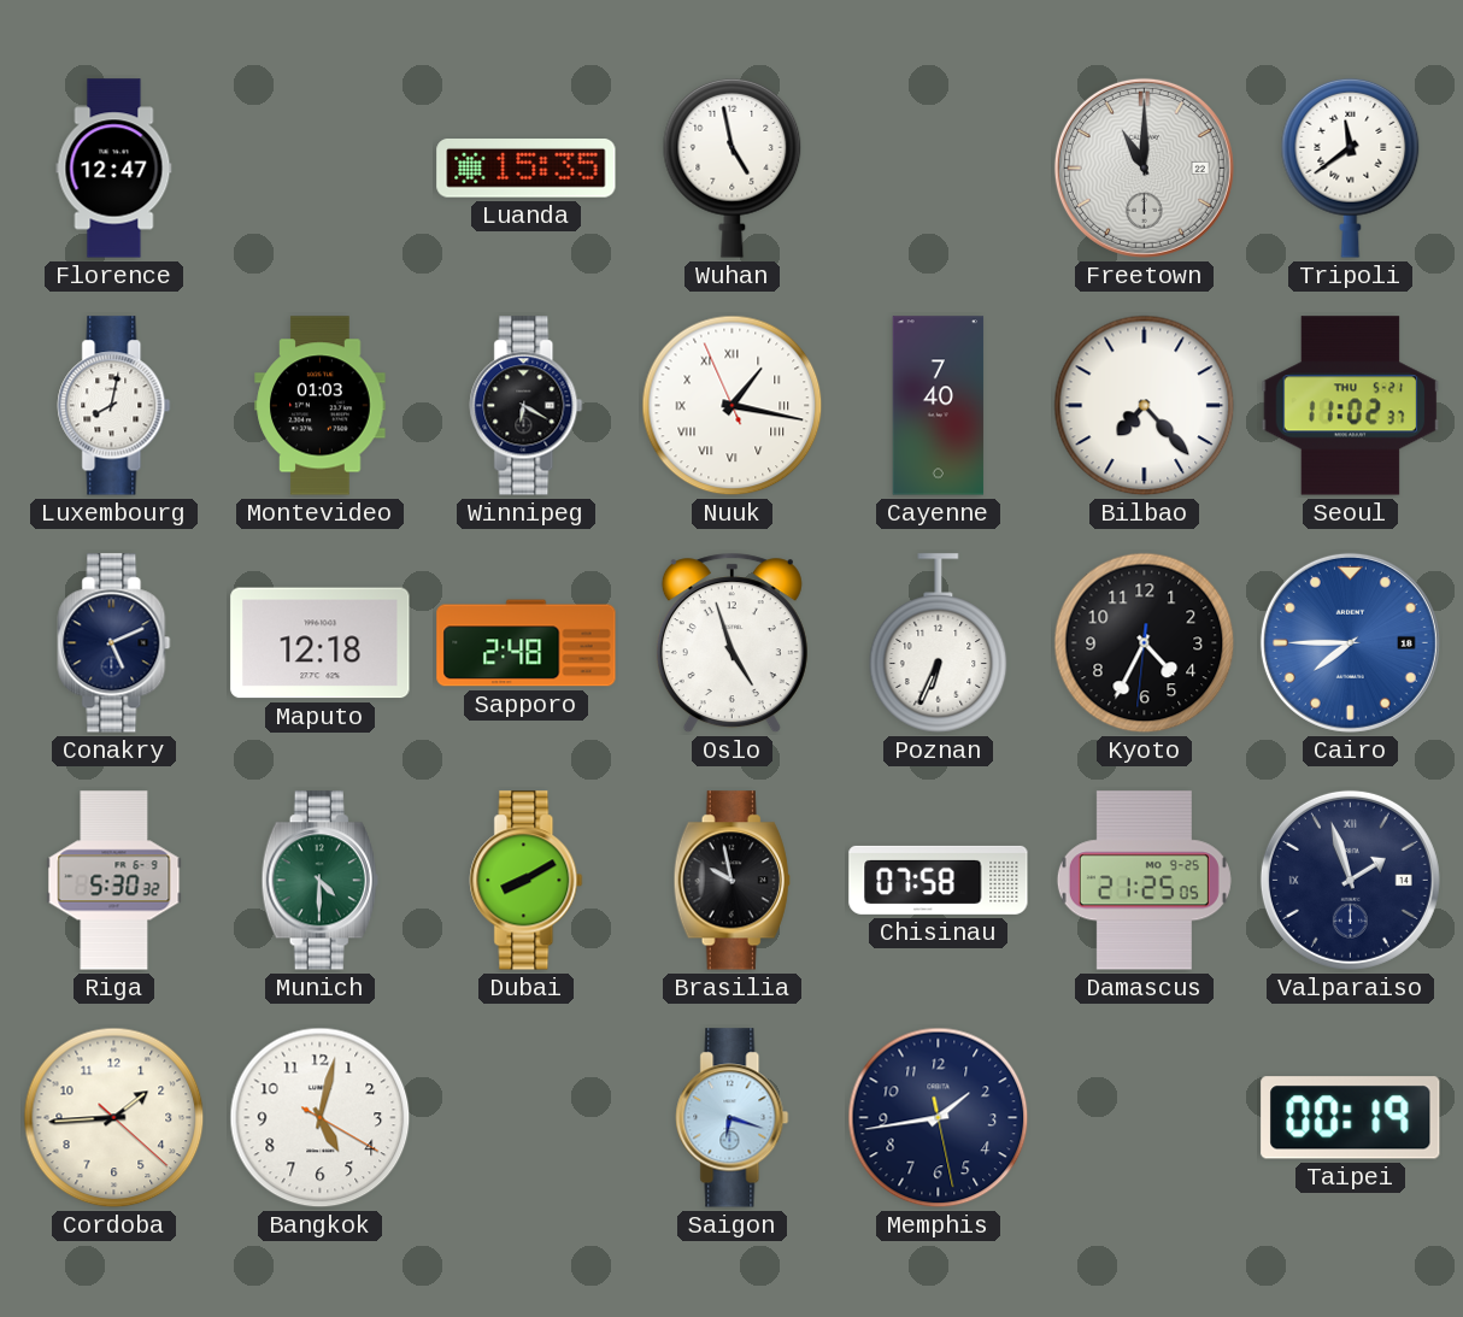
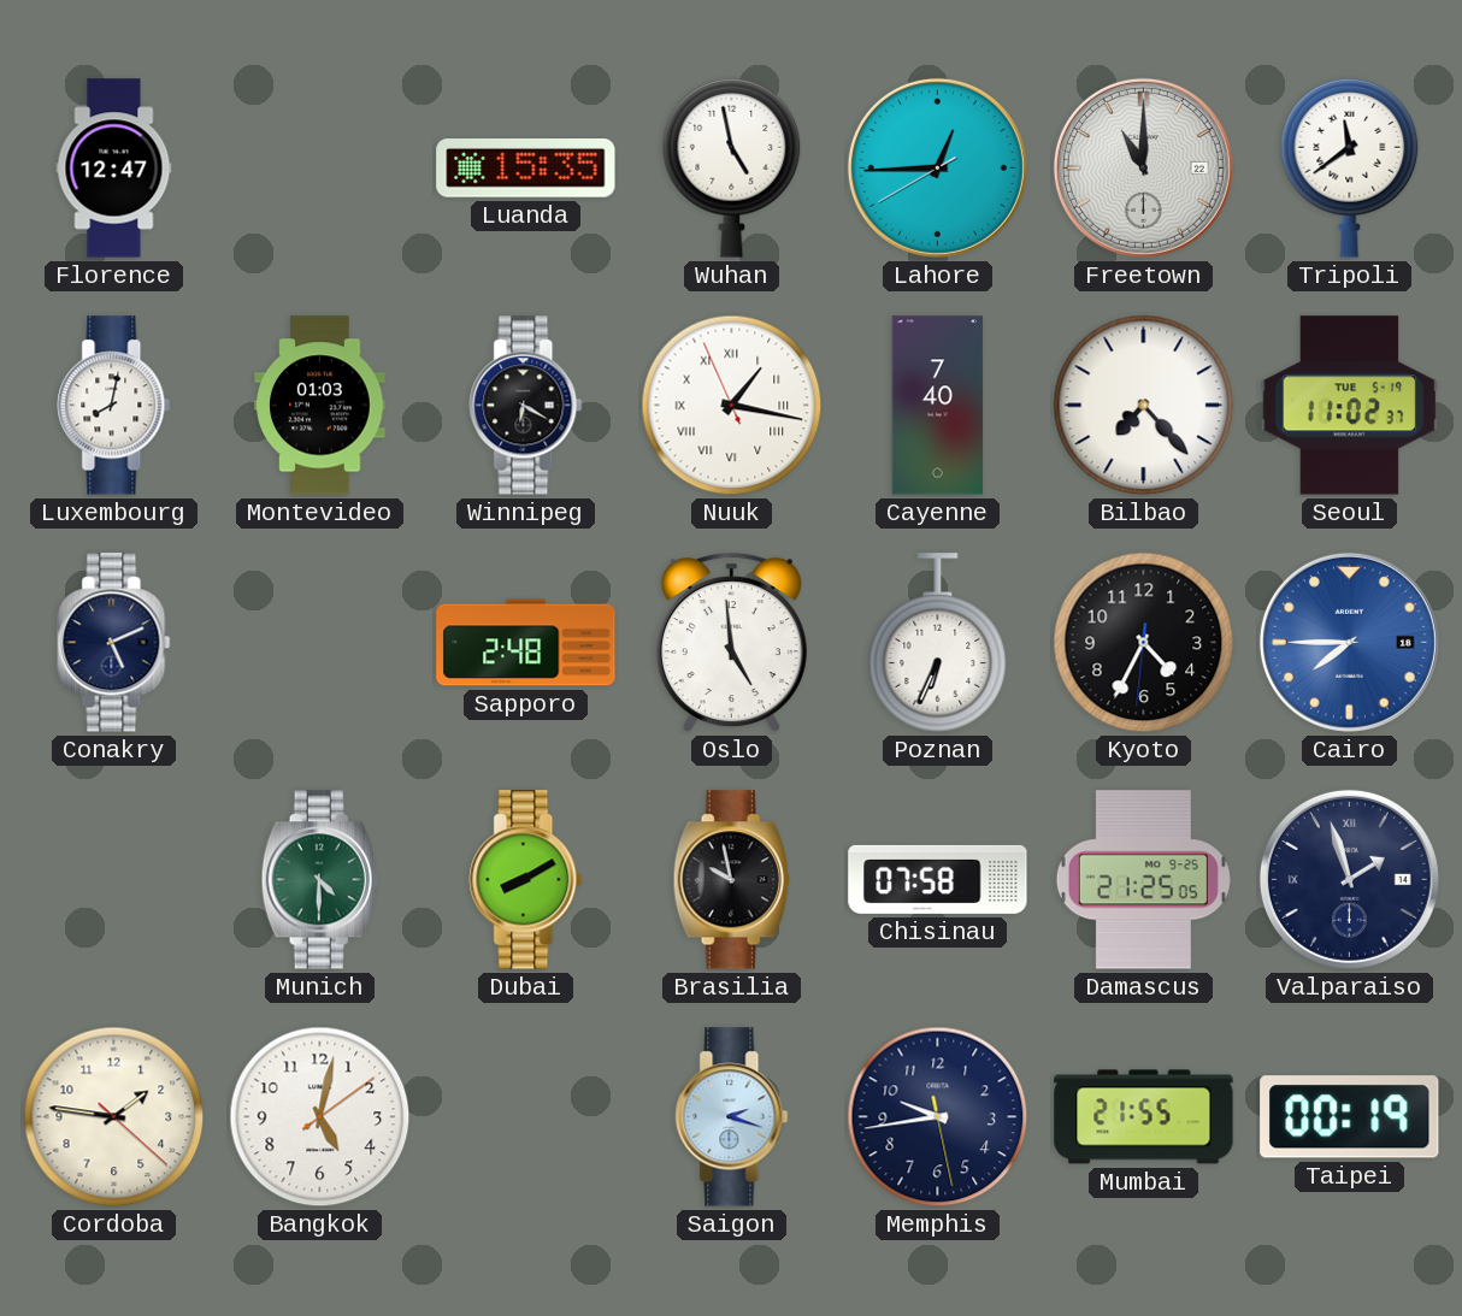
Lahore: none -> 12:44 (937, 167)
Seoul date: THU 5-21 -> TUE 5-19 (1350, 406)
Maputo: 12:18 -> none (321, 643)
Oslo: 4:57 -> 4:59 (731, 643)
Riga: 5:30 -> none (114, 881)
Cordoba: 1:44 -> 1:46 (114, 1117)
Bangkok: 5:02:20 -> 5:02:09 (320, 1117)
Saigon: 6:18 -> 2:18 (732, 1117)
Memphis: 1:43 -> 9:43 (938, 1117)
Mumbai: none -> 21:55 (1144, 1117)
